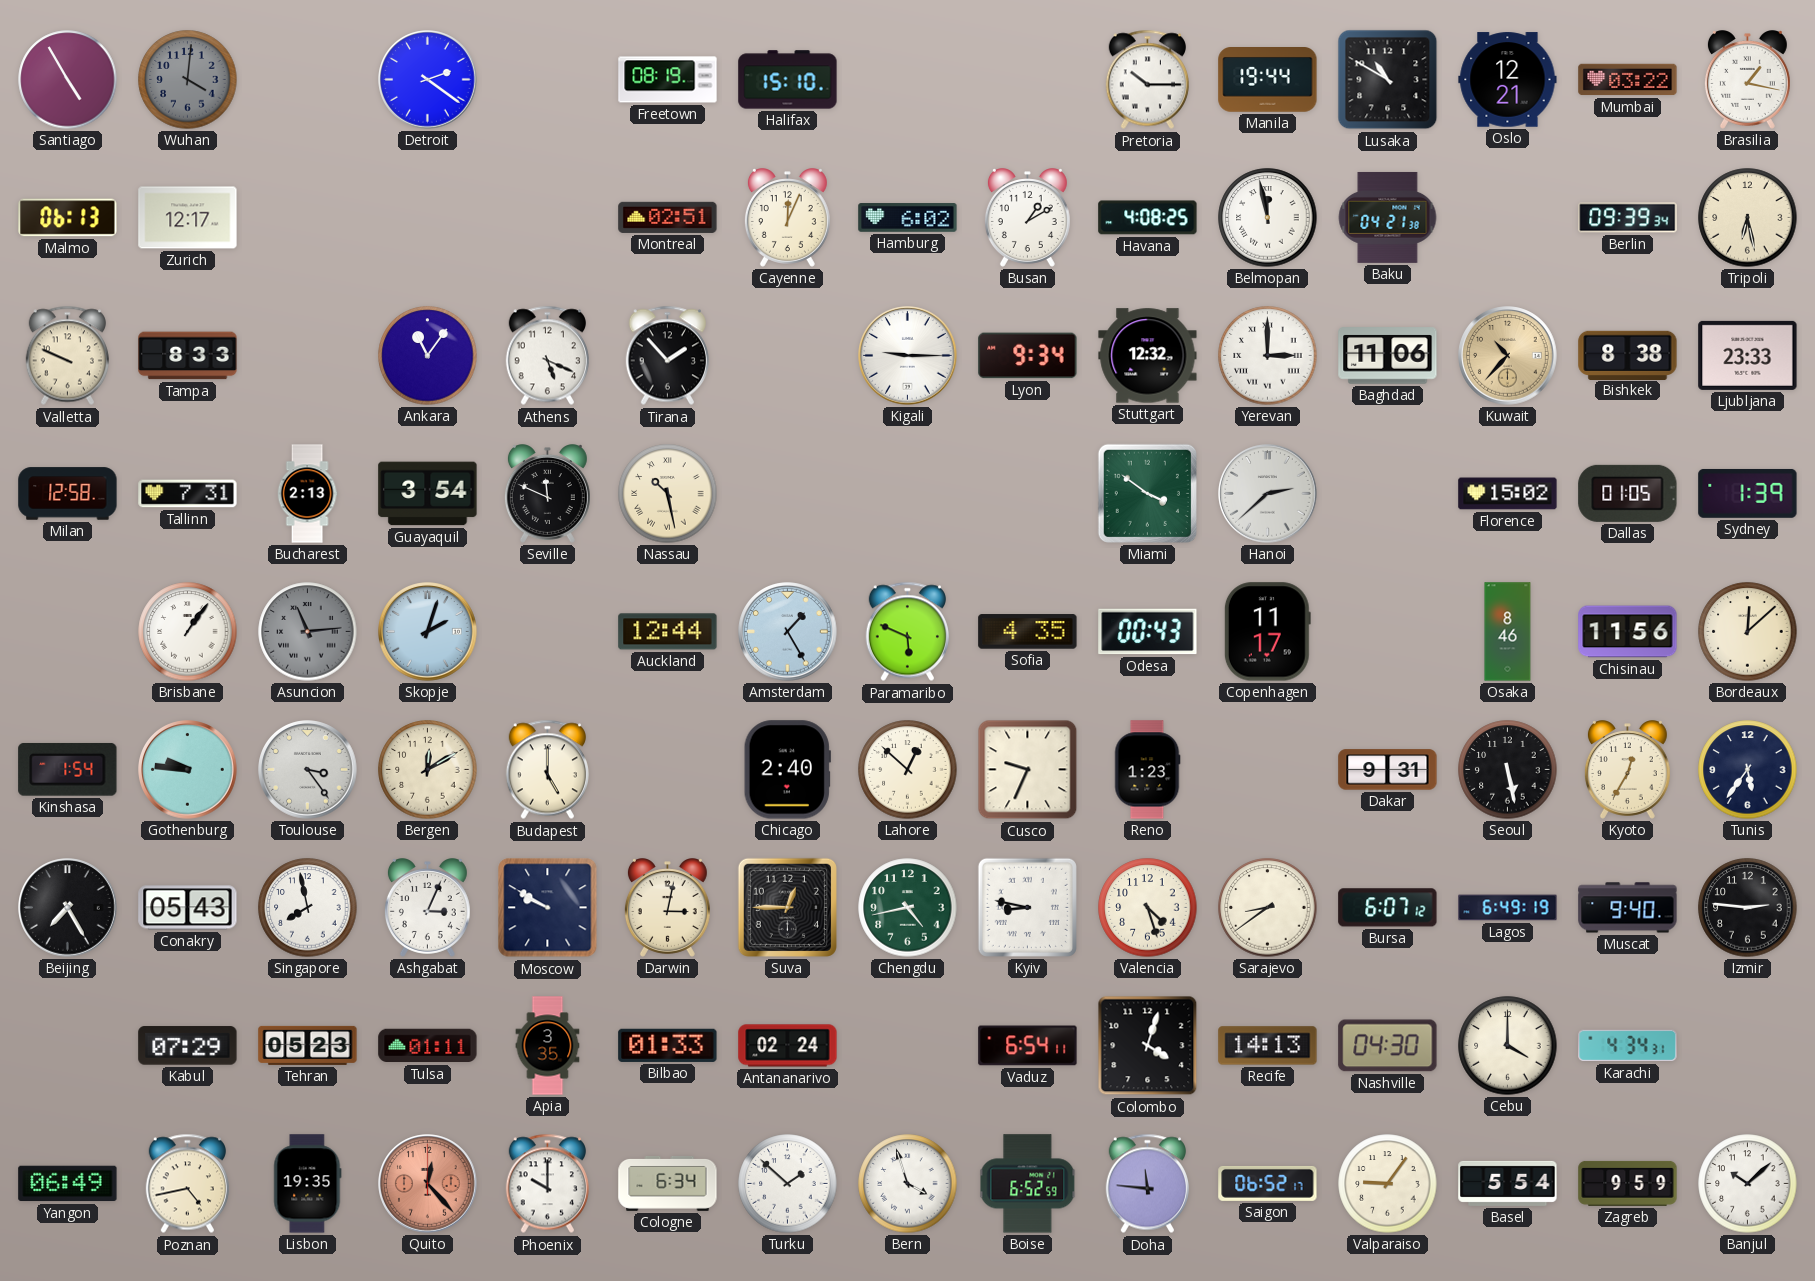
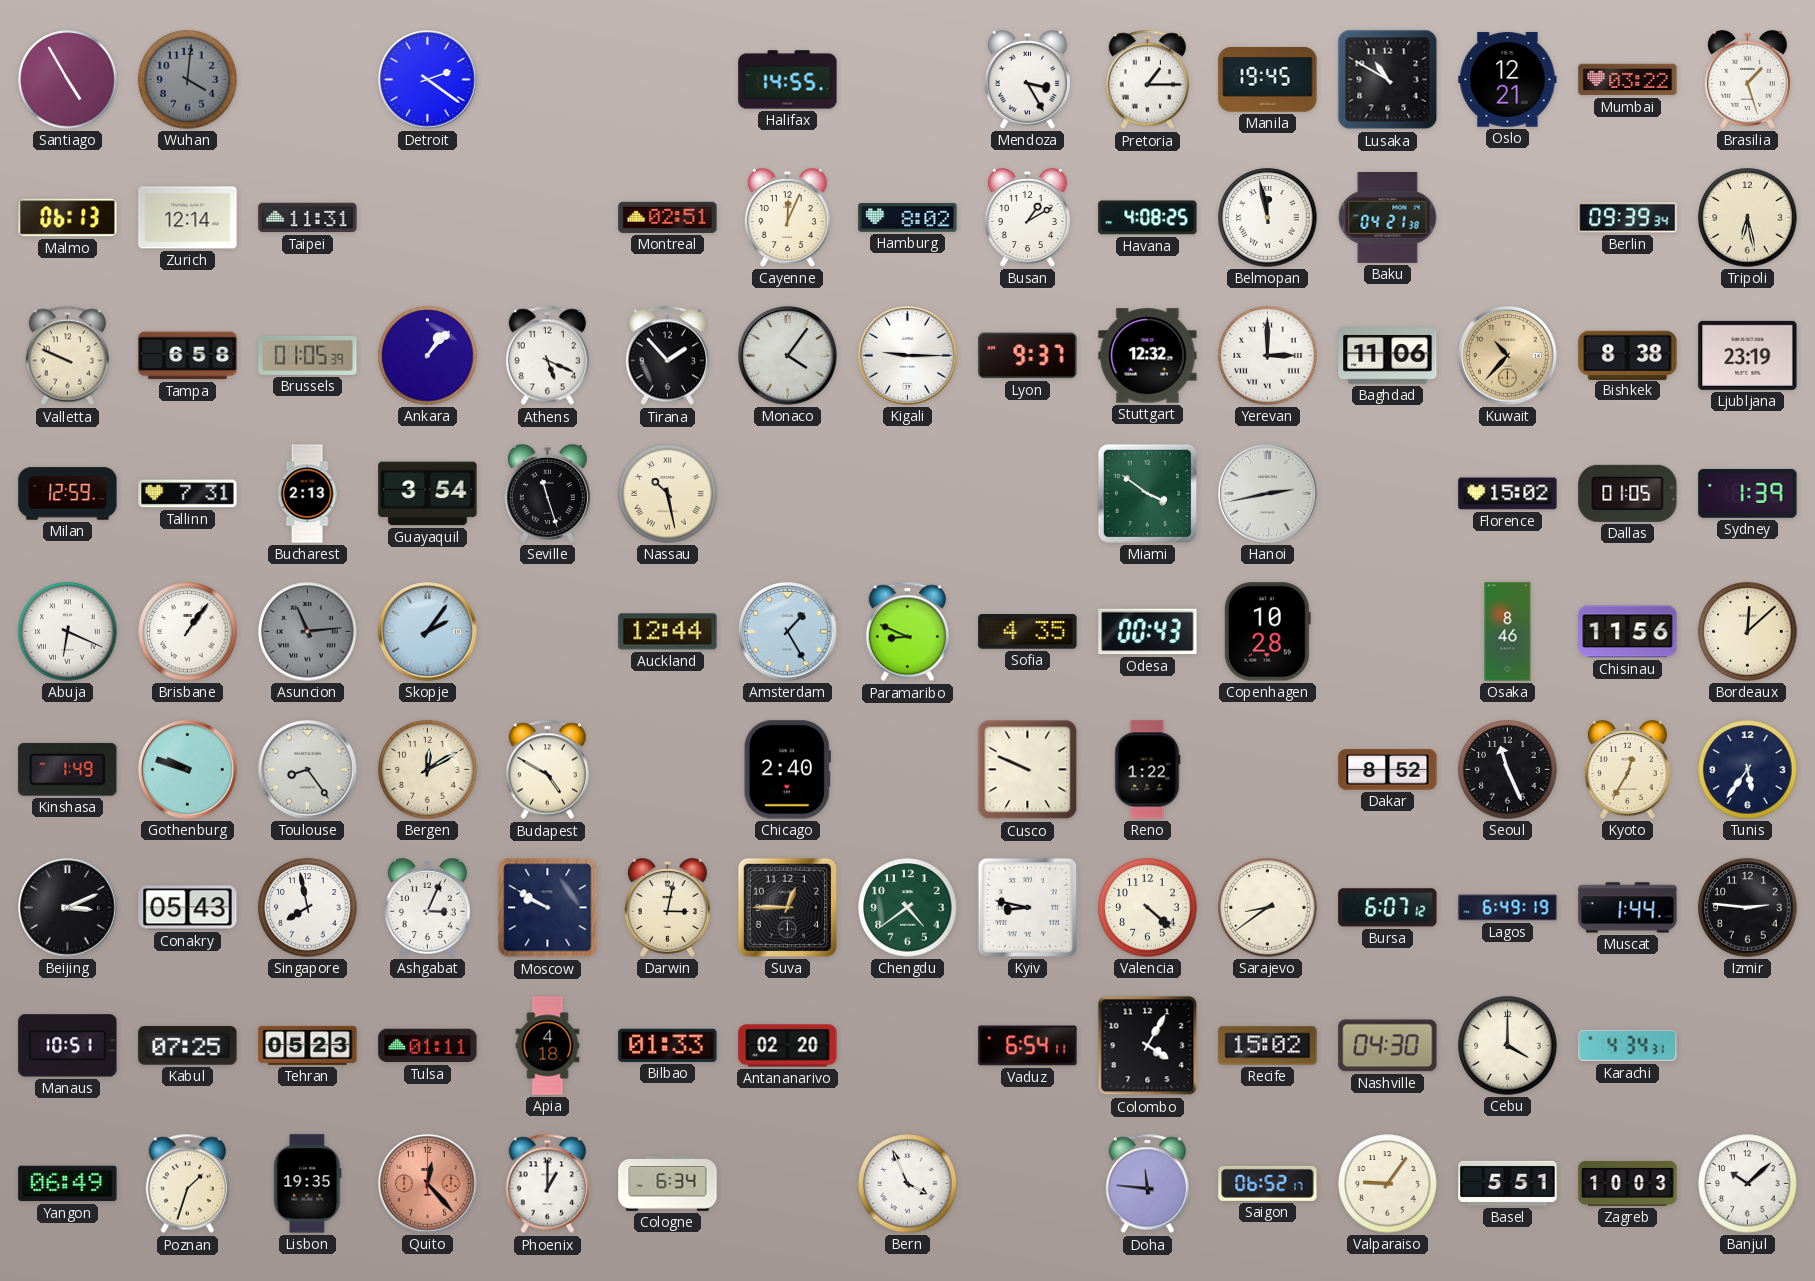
Freetown: 08:19 -> none (668, 80)
Halifax: 15:10 -> 14:55 (788, 80)
Mendoza: none -> 3:25 (1027, 80)
Pretoria: 10:15 -> 1:15 (1147, 80)
Manila: 19:44 -> 19:45 (1268, 80)
Brasilia: 1:17 -> 1:27 (1747, 80)
Zurich: 12:17 -> 12:14 (188, 218)
Taipei: none -> 11:31 (308, 218)
Hamburg: 6:02 -> 8:02 (908, 218)
Tampa: 8:33 -> 6:58 (188, 356)
Brussels: none -> 01:05 (308, 356)
Ankara: 11:06 -> 1:07 (428, 356)
Monaco: none -> 4:06 (788, 356)
Lyon: 9:34 -> 9:37 (1028, 356)
Ljubljana: 23:33 -> 23:19 (1748, 355)
Milan: 12:58 -> 12:59 (68, 494)
Seville: 11:49 -> 11:27 (547, 494)
Hanoi: 2:38 -> 2:43 (1268, 494)
Abuja: none -> 6:19 (68, 632)
Skopje: 2:03 -> 2:06 (428, 632)
Paramaribo: 5:49 -> 8:49 (907, 632)
Copenhagen: 11:17 -> 10:28 (1267, 632)
Kinshasa: 1:54 -> 1:49 (68, 769)
Gothenburg: 9:46 -> 9:48 (188, 770)
Toulouse: 3:24 -> 8:24 (308, 770)
Budapest: 5:00 -> 4:50 (547, 770)
Lahore: 12:52 -> none (908, 770)
Cusco: 9:34 -> 9:49 (1028, 770)
Reno: 1:23 -> 1:22 (1147, 770)
Dakar: 9:31 -> 8:52 (1388, 770)
Seoul: 5:28 -> 11:26 (1508, 770)
Beijing: 7:25 -> 3:11 (68, 908)
Chengdu: 4:43 -> 4:39 (908, 908)
Valencia: 4:27 -> 4:22 (1148, 908)
Muscat: 9:40 -> 1:44 (1628, 908)
Manaus: none -> 10:51 (68, 1046)
Kabul: 07:29 -> 07:25 (188, 1046)
Apia: 3:35 -> 4:18 (548, 1046)
Antananarivo: 02:24 -> 02:20 (788, 1046)
Colombo: 4:03 -> 4:05 (1148, 1046)
Recife: 14:13 -> 15:02 (1268, 1046)
Poznan: 4:43 -> 1:33 (187, 1184)
Phoenix: 10:00 -> 1:00 (547, 1184)
Turku: 1:52 -> none (788, 1184)
Bern: 3:57 -> 3:56 (908, 1184)
Boise: 6:52 -> none (1028, 1184)
Basel: 5:54 -> 5:51 (1508, 1183)
Zagreb: 9:59 -> 10:03 (1628, 1183)
